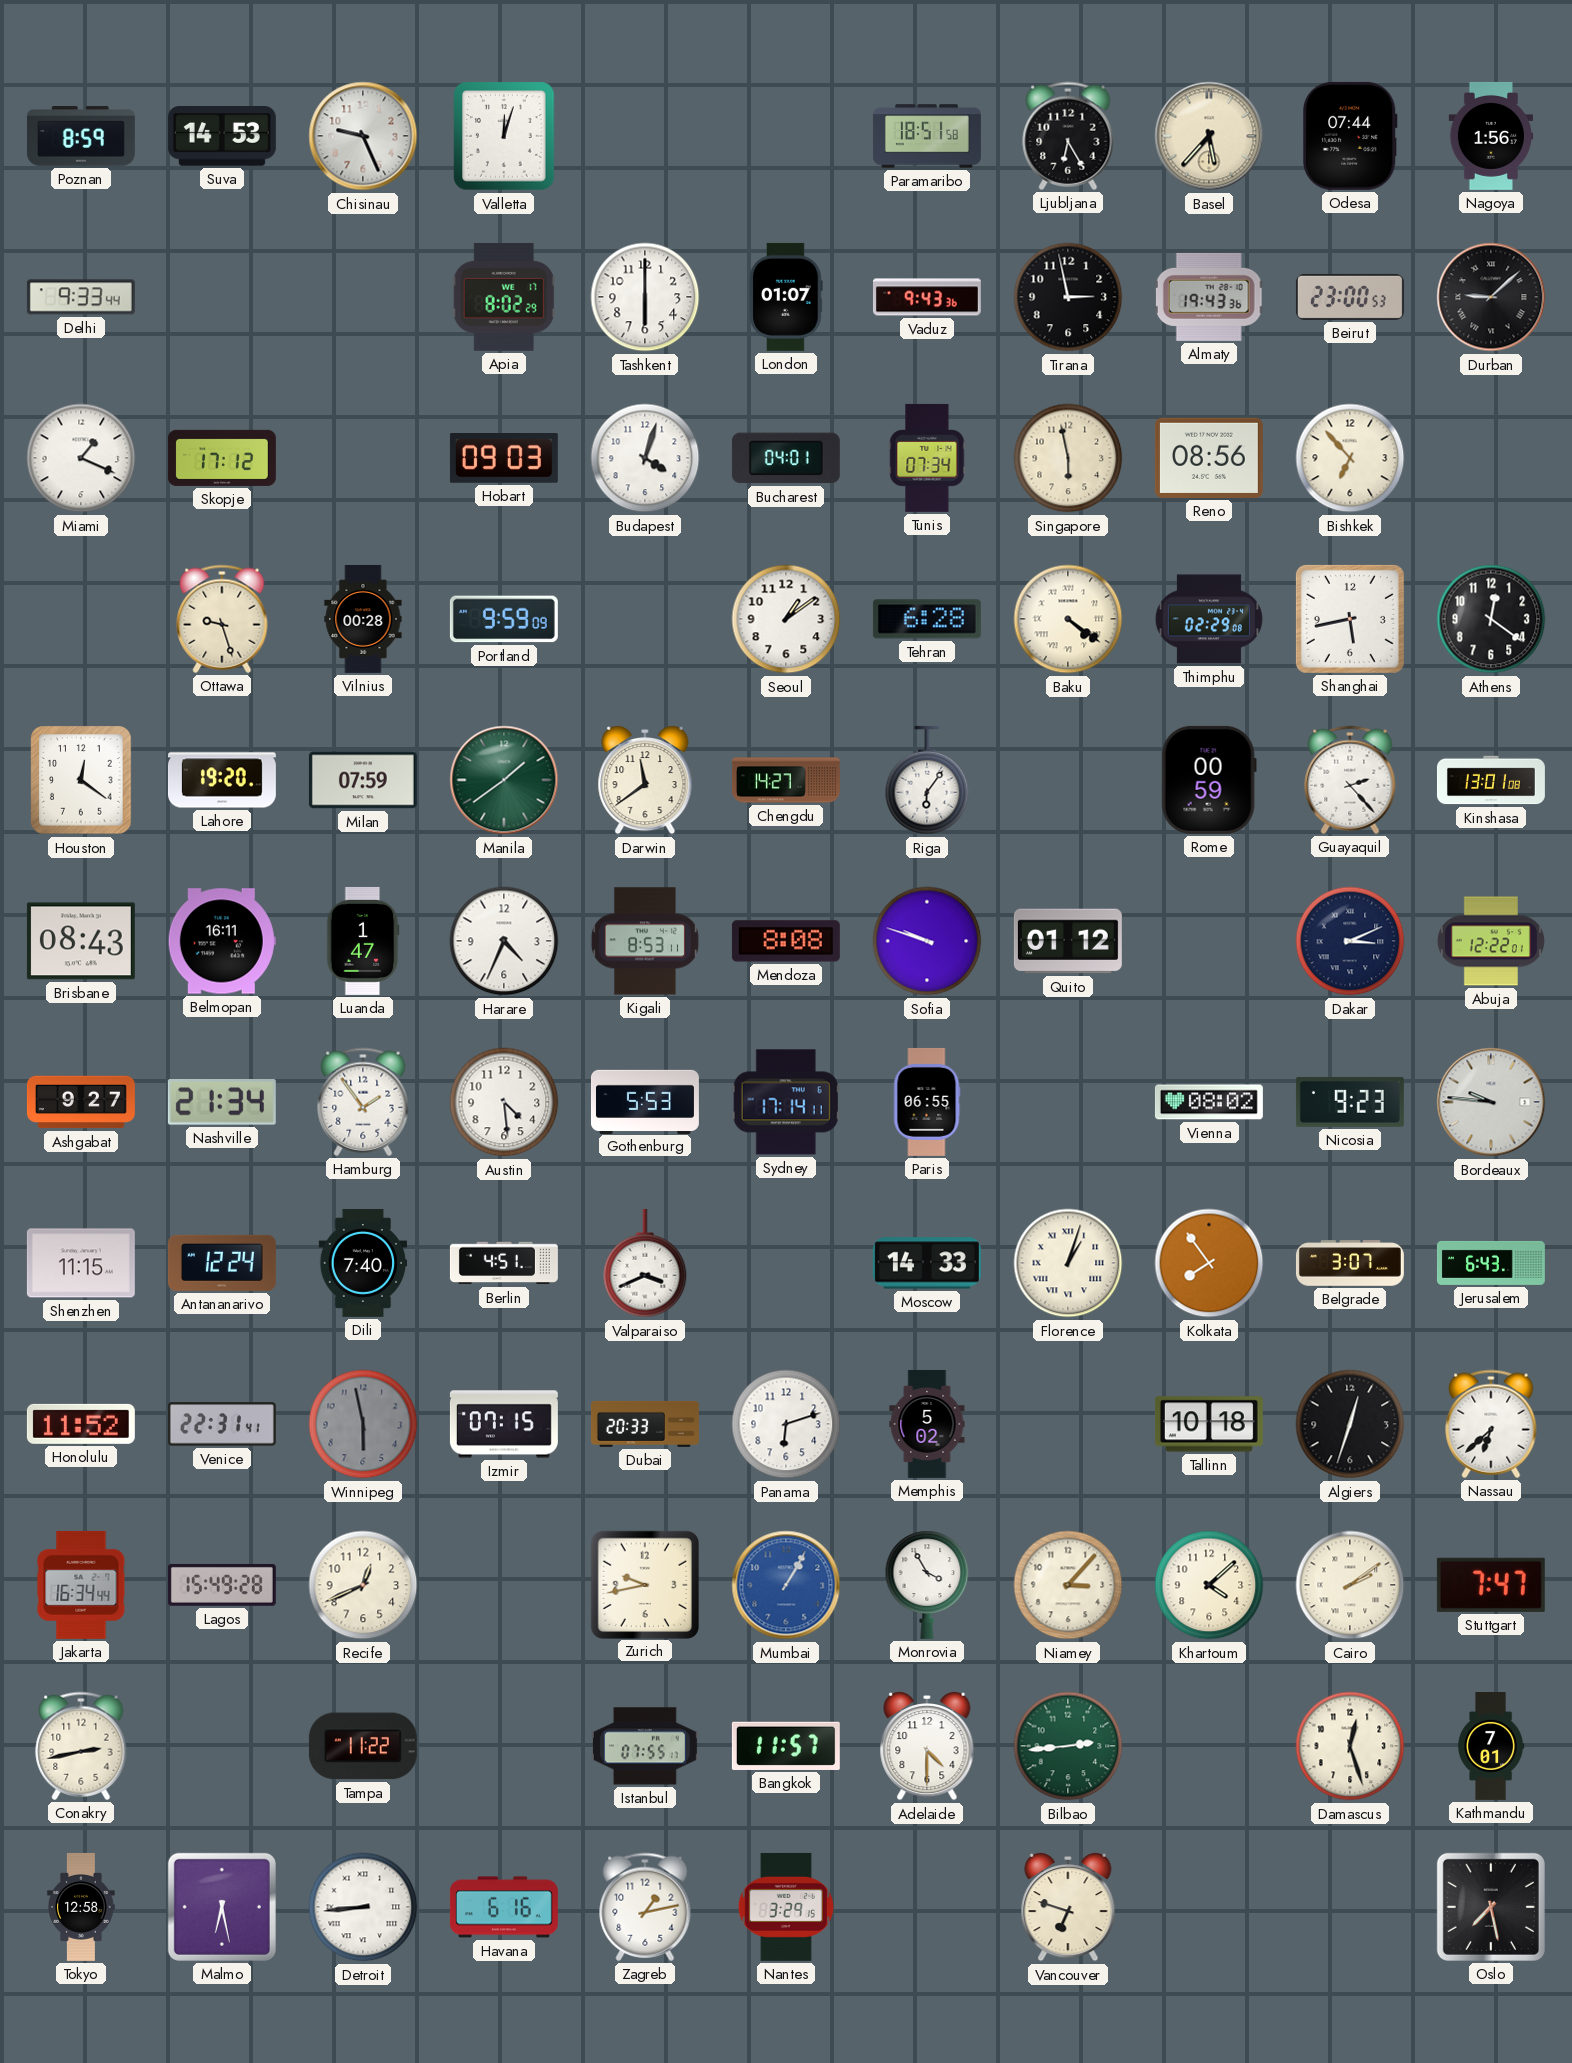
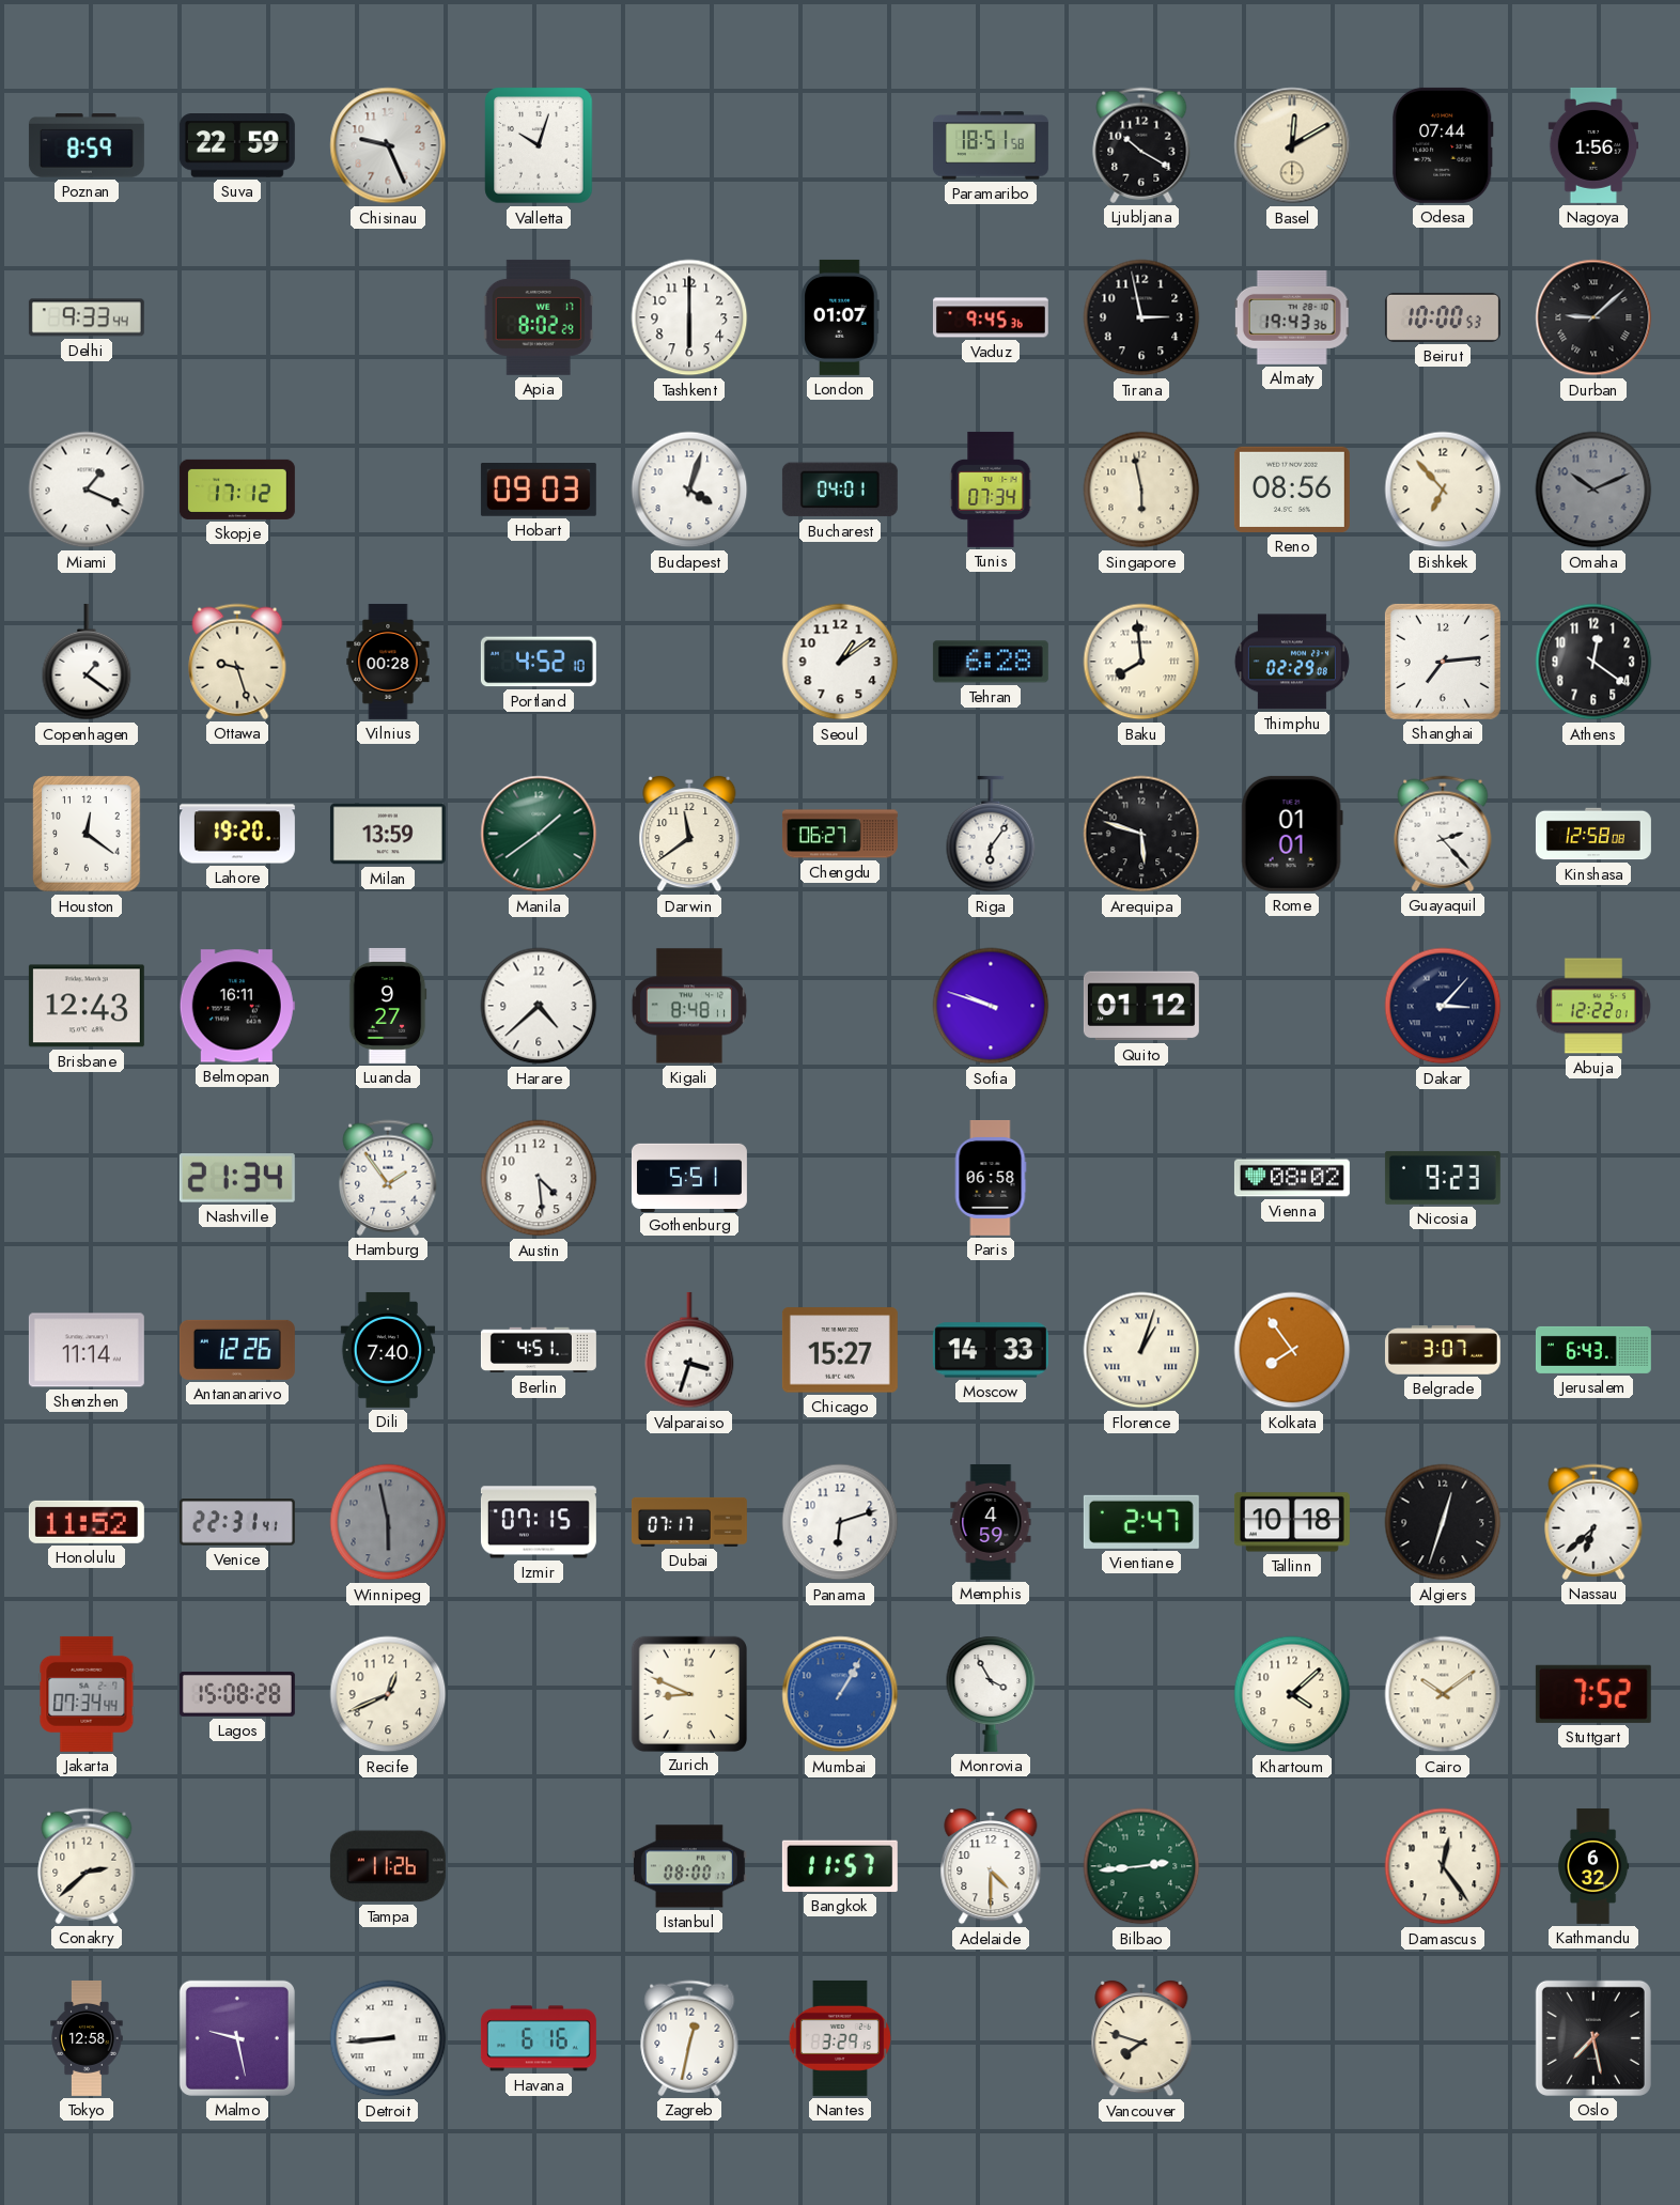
Suva: 14:53 -> 22:59 (237, 146)
Valletta: 12:03 -> 10:03 (539, 145)
Ljubljana: 6:25 -> 10:20 (1141, 145)
Basel: 5:37 -> 12:10 (1292, 145)
Vaduz: 9:43 -> 9:45 (991, 317)
Beirut: 23:00 -> 10:00 (1443, 317)
Omaha: none -> 10:11 (1593, 490)
Copenhagen: none -> 1:21 (87, 662)
Portland: 9:59 -> 4:52 (539, 662)
Baku: 4:21 -> 7:59 (1141, 662)
Shanghai: 5:43 -> 7:14 (1443, 662)
Milan: 07:59 -> 13:59 (388, 834)
Chengdu: 14:27 -> 06:27 (840, 834)
Arequipa: none -> 5:48 (1141, 834)
Rome: 00:59 -> 01:01 (1292, 834)
Kinshasa: 13:01 -> 12:58 (1593, 834)
Brisbane: 08:43 -> 12:43 (87, 1006)
Luanda: 1:47 -> 9:27 (388, 1006)
Harare: 4:34 -> 4:38 (539, 1006)
Kigali: 8:53 -> 8:48 (689, 1006)
Mendoza: 8:08 -> none (786, 941)
Dakar: 3:11 -> 3:07 (1443, 1006)
Ashgabat: 9:27 -> none (81, 1102)
Gothenburg: 5:53 -> 5:51 (689, 1177)
Sydney: 17:14 -> none (786, 1102)
Paris: 06:55 -> 06:58 (991, 1178)
Bordeaux: 9:46 -> none (1491, 1102)
Shenzhen: 11:15 -> 11:14 (87, 1350)
Antananarivo: 12:24 -> 12:26 (237, 1350)
Valparaiso: 3:41 -> 3:33 (689, 1350)
Chicago: none -> 15:27 (840, 1350)
Dubai: 20:33 -> 07:17 (689, 1522)
Memphis: 5:02 -> 4:59 (991, 1522)
Vientiane: none -> 2:47 (1141, 1522)
Jakarta: 16:34 -> 07:34 (87, 1694)
Lagos: 15:49 -> 15:08 (237, 1694)
Zurich: 9:43 -> 8:49 (688, 1693)
Niamey: 3:07 -> none (1068, 1585)
Cairo: 2:09 -> 10:09 (1443, 1694)
Stuttgart: 7:47 -> 7:52 (1593, 1694)
Conakry: 2:43 -> 2:38 (87, 1866)
Tampa: 11:22 -> 11:26 (388, 1866)
Istanbul: 07:55 -> 08:00 (689, 1866)
Damascus: 12:27 -> 12:24 (1443, 1866)
Kathmandu: 7:01 -> 6:32 (1595, 1866)
Malmo: 6:28 -> 9:28 (237, 2038)
Zagreb: 1:13 -> 12:32 (689, 2038)
Vancouver: 6:48 -> 7:48 (1141, 2038)
